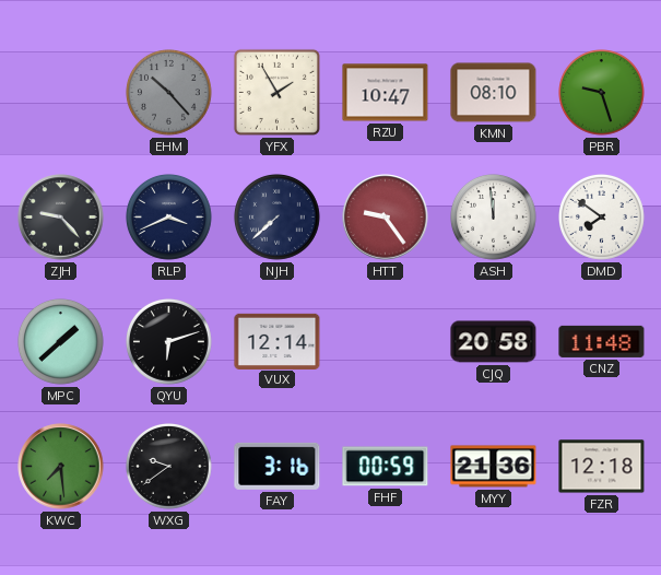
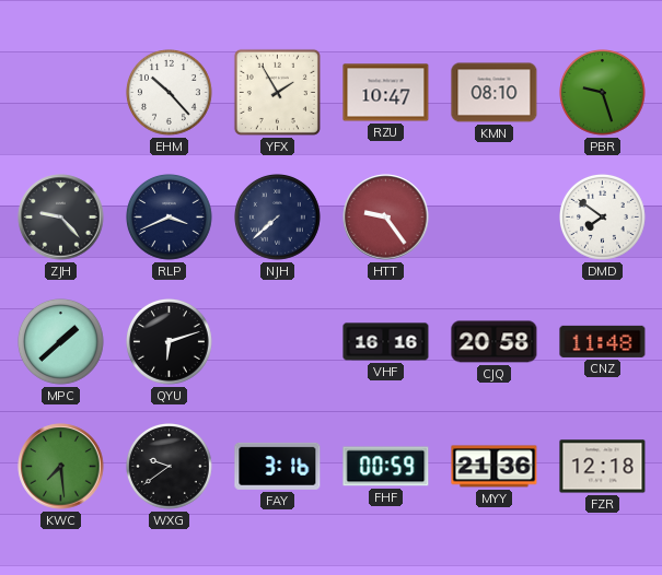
EHM dial: grey -> white (170, 93)
ASH: 11:59 -> none (494, 218)
VUX: 12:14 -> none (278, 341)
VHF: none -> 16:16 (386, 342)
